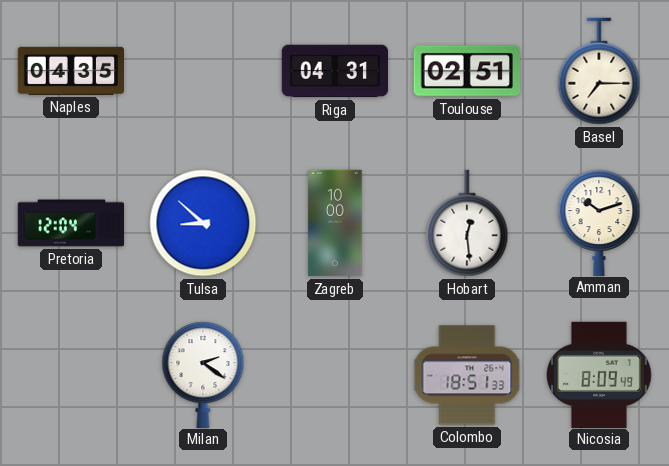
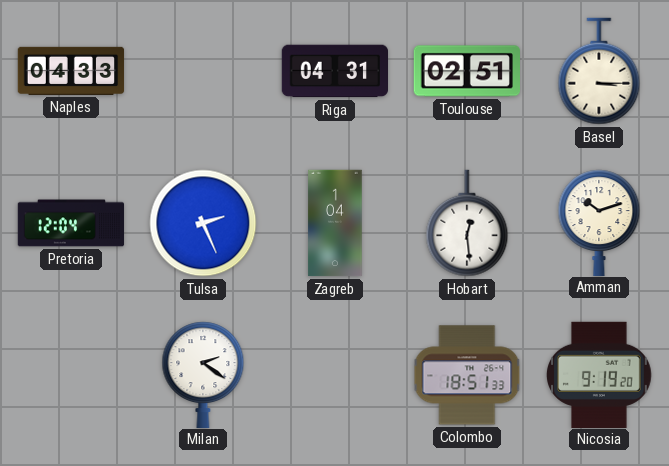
Naples: 04:35 -> 04:33 (71, 71)
Basel: 7:15 -> 3:15 (599, 71)
Tulsa: 8:52 -> 2:26 (203, 223)
Zagreb: 10:00 -> 1:04 (335, 223)
Nicosia: 8:09 -> 9:19 (600, 374)
